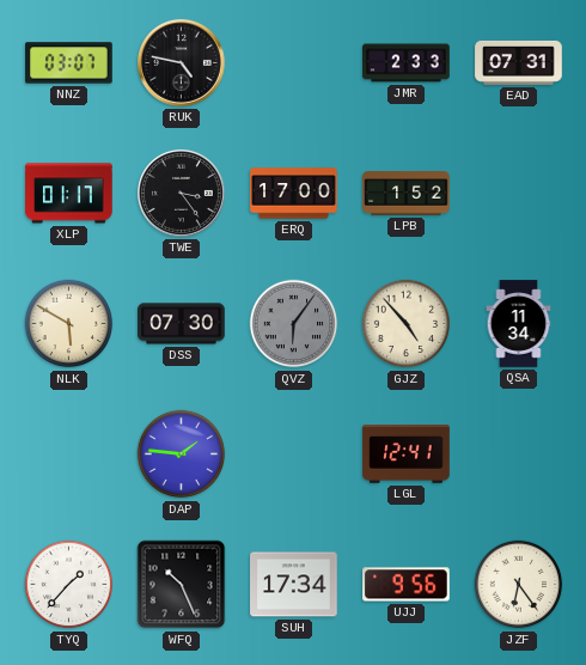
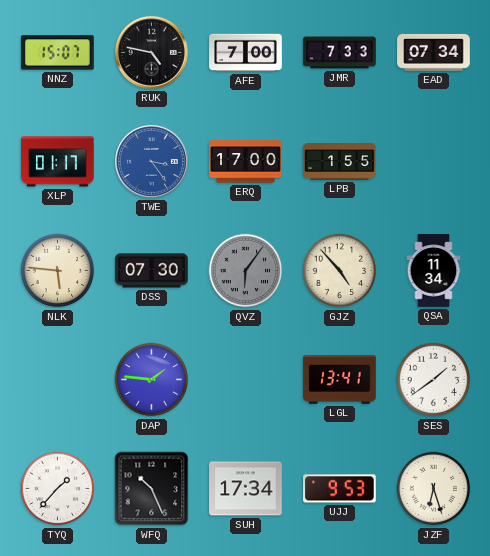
NNZ: 03:07 -> 15:07 (58, 53)
AFE: none -> 7:00 (246, 53)
JMR: 2:33 -> 7:33 (340, 53)
EAD: 07:31 -> 07:34 (434, 52)
TWE dial: black -> blue (151, 161)
LPB: 1:52 -> 1:55 (340, 162)
NLK: 5:50 -> 5:46 (58, 271)
LGL: 12:41 -> 13:41 (340, 380)
SES: none -> 1:39 (434, 380)
UJJ: 9:56 -> 9:53 (340, 489)
JZF: 6:24 -> 6:27 (434, 489)
